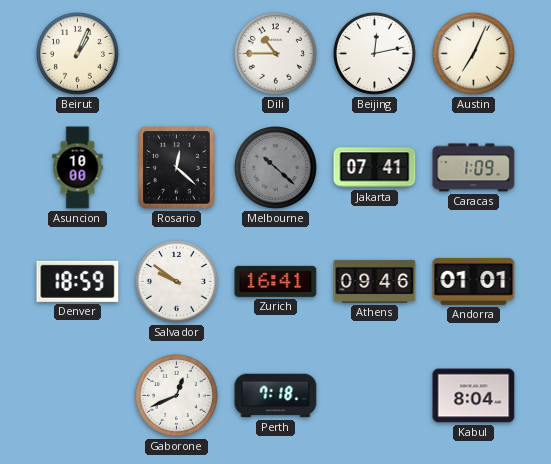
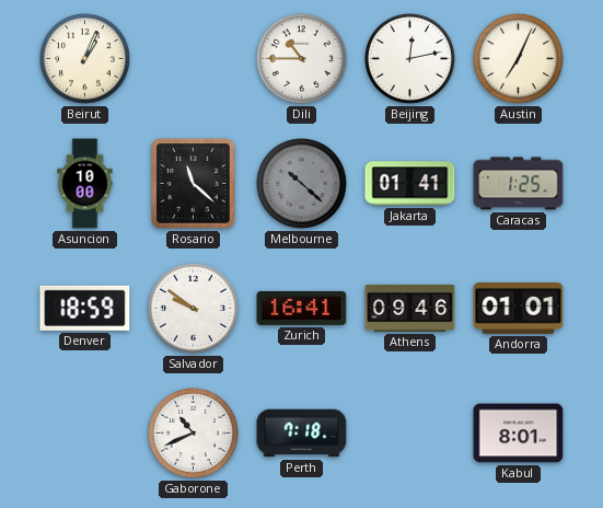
Rosario: 12:22 -> 11:22 (194, 184)
Jakarta: 07:41 -> 01:41 (410, 184)
Caracas: 1:09 -> 1:25 (519, 184)
Gaborone: 12:41 -> 10:41 (194, 434)
Kabul: 8:04 -> 8:01 (519, 434)
